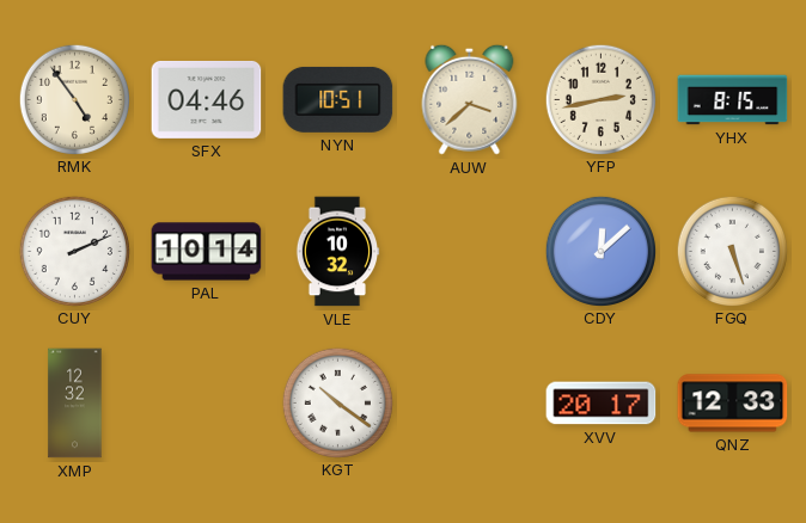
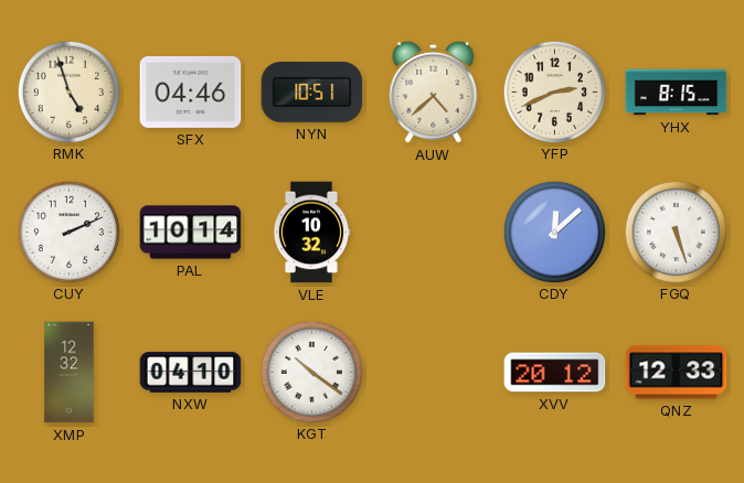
RMK: 4:54 -> 4:57 (68, 92)
AUW: 3:38 -> 4:38 (434, 92)
YFP: 2:43 -> 2:41 (554, 92)
NXW: none -> 04:10 (191, 373)
XVV: 20:17 -> 20:12 (555, 373)
